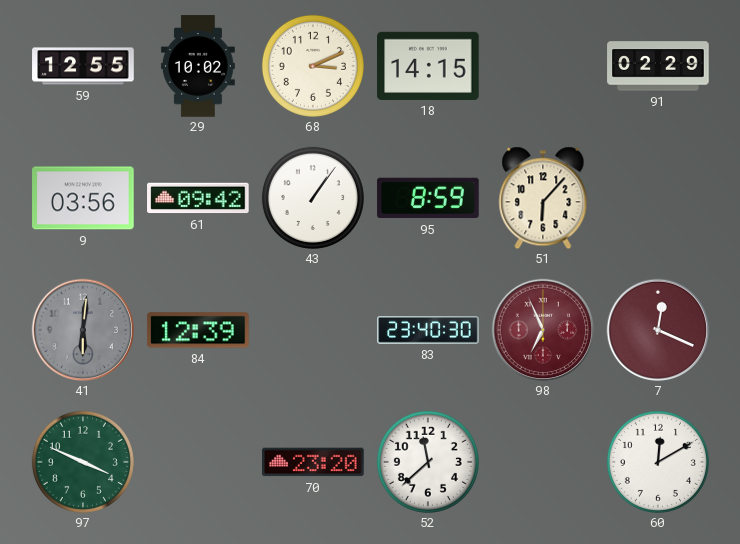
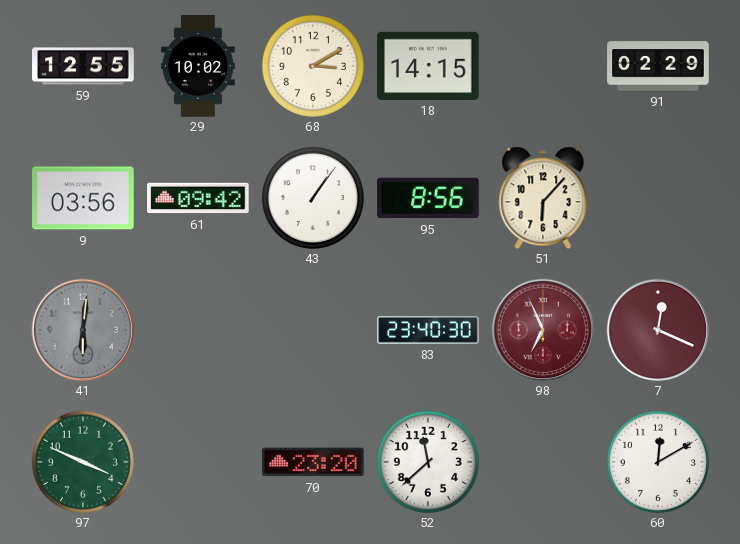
68: 3:11 -> 3:10 (313, 66)
95: 8:59 -> 8:56 (428, 198)
84: 12:39 -> none (198, 330)
